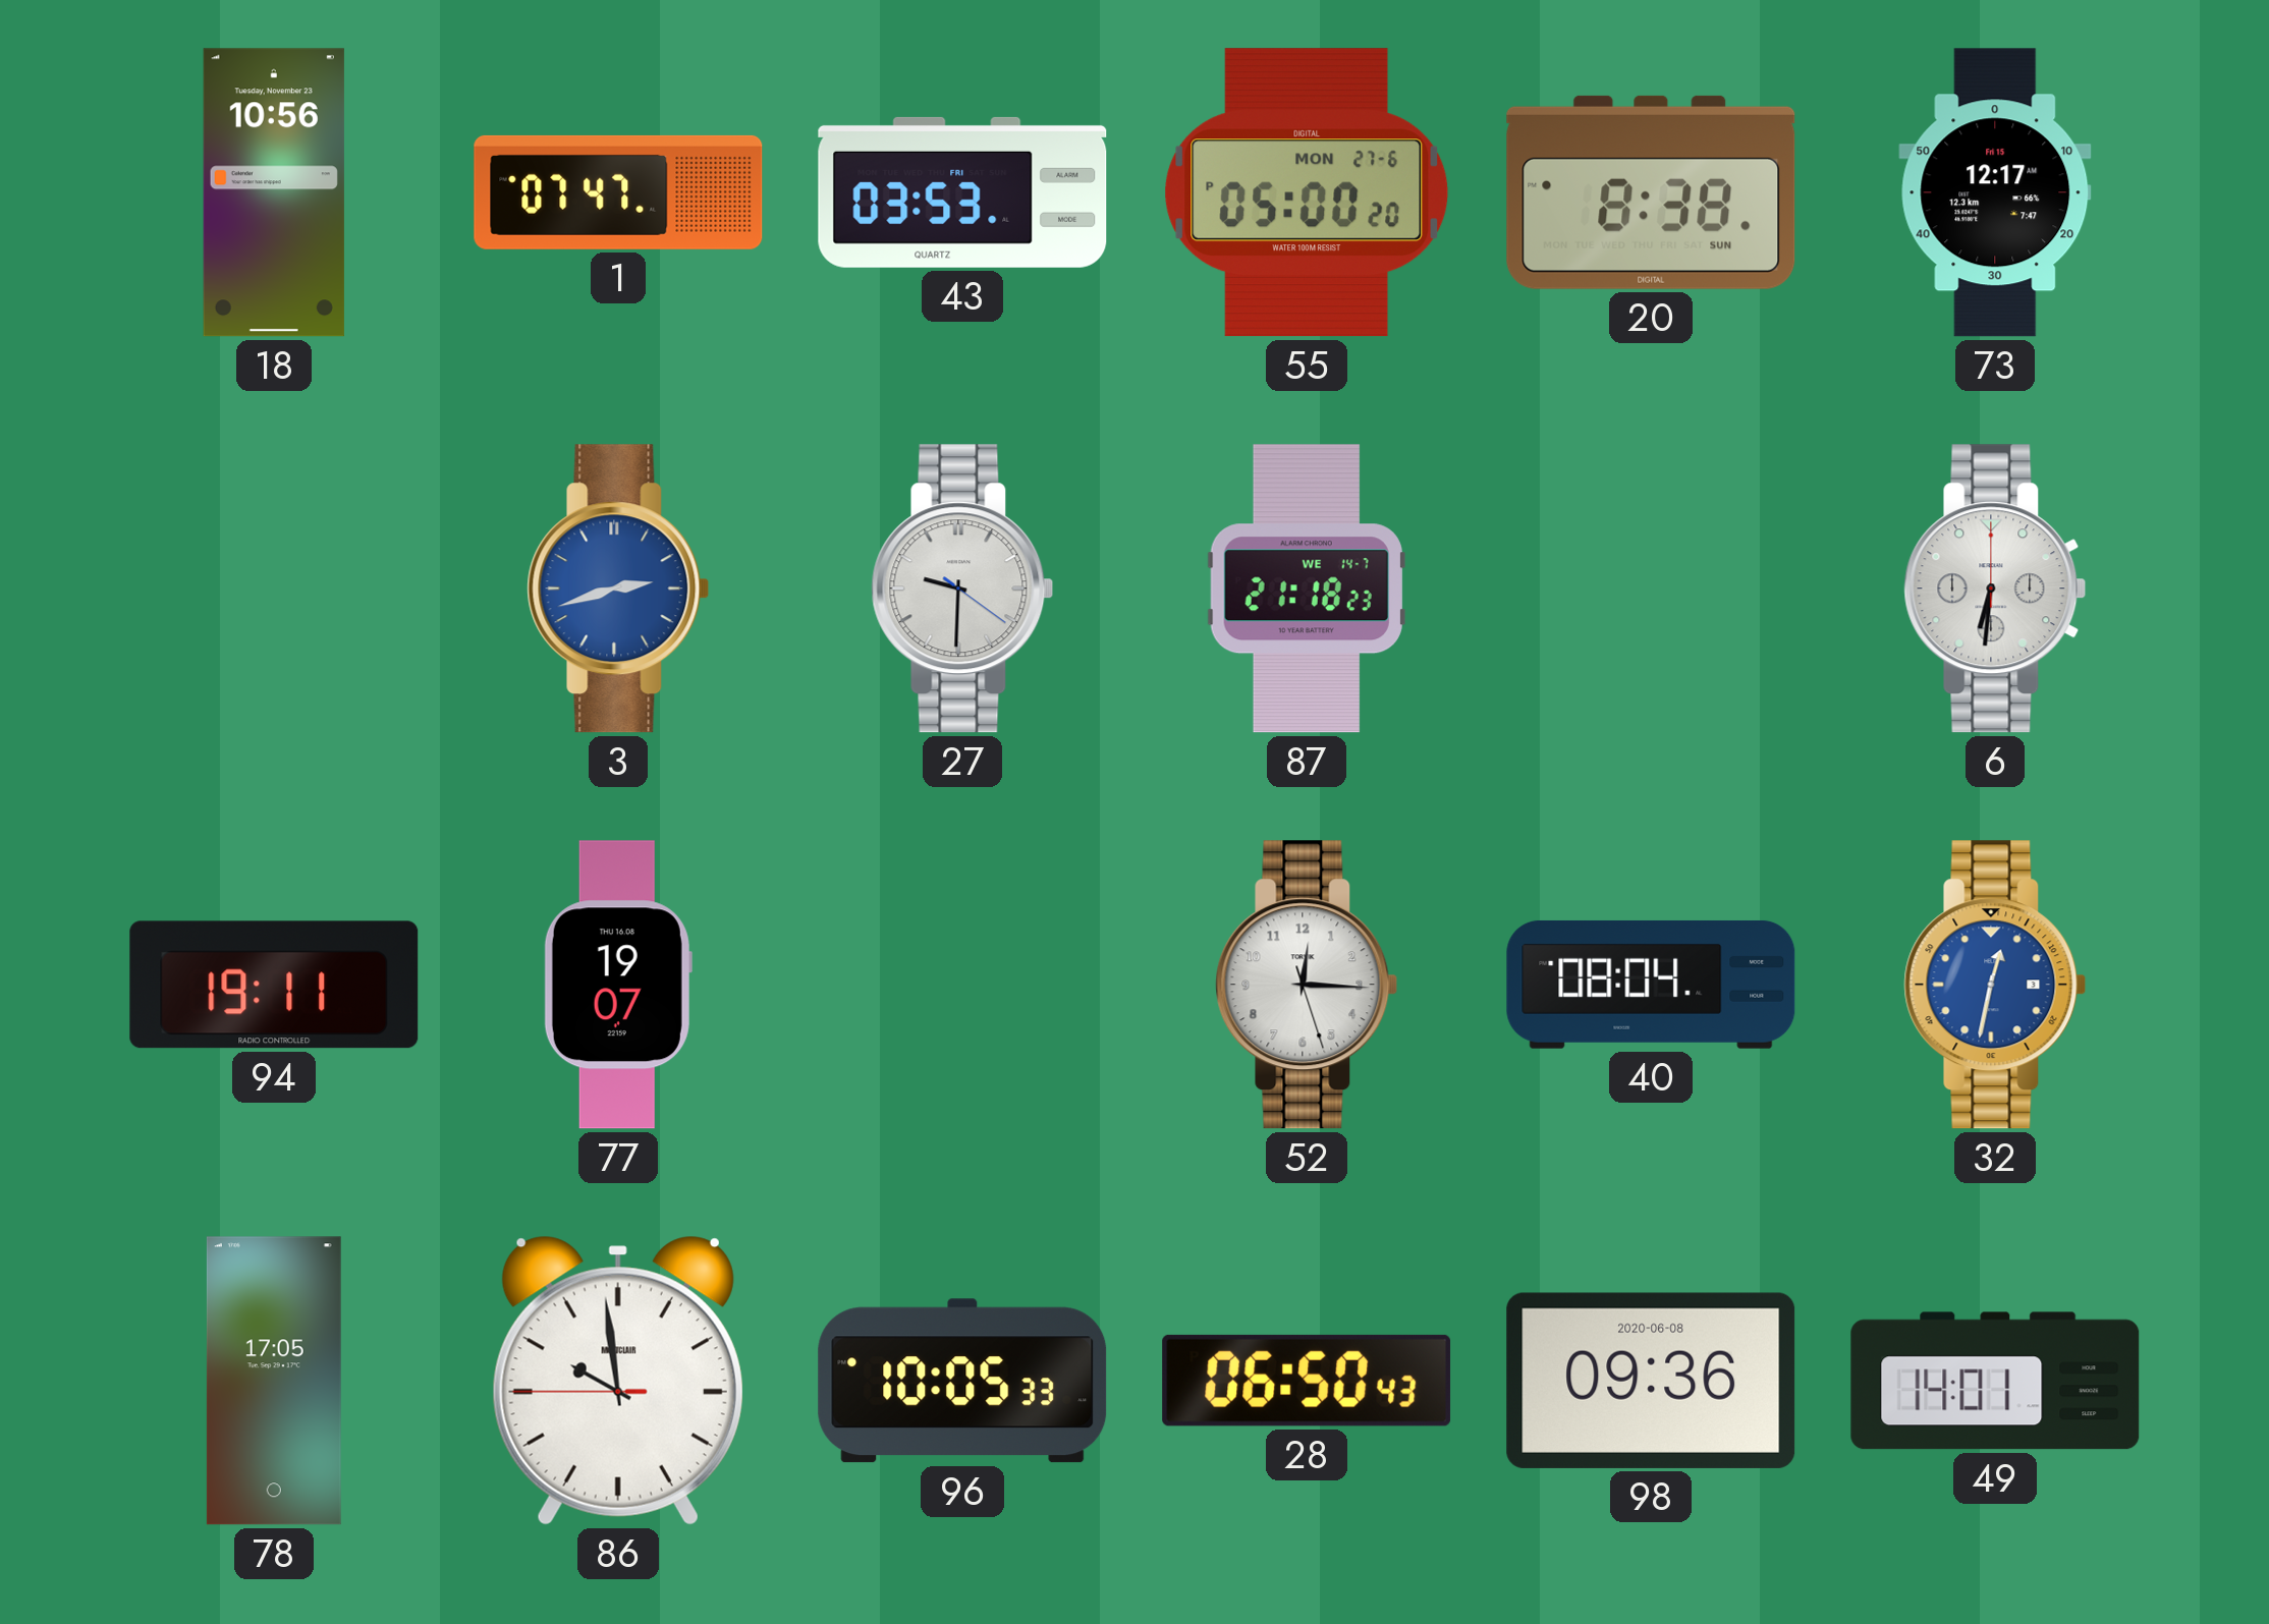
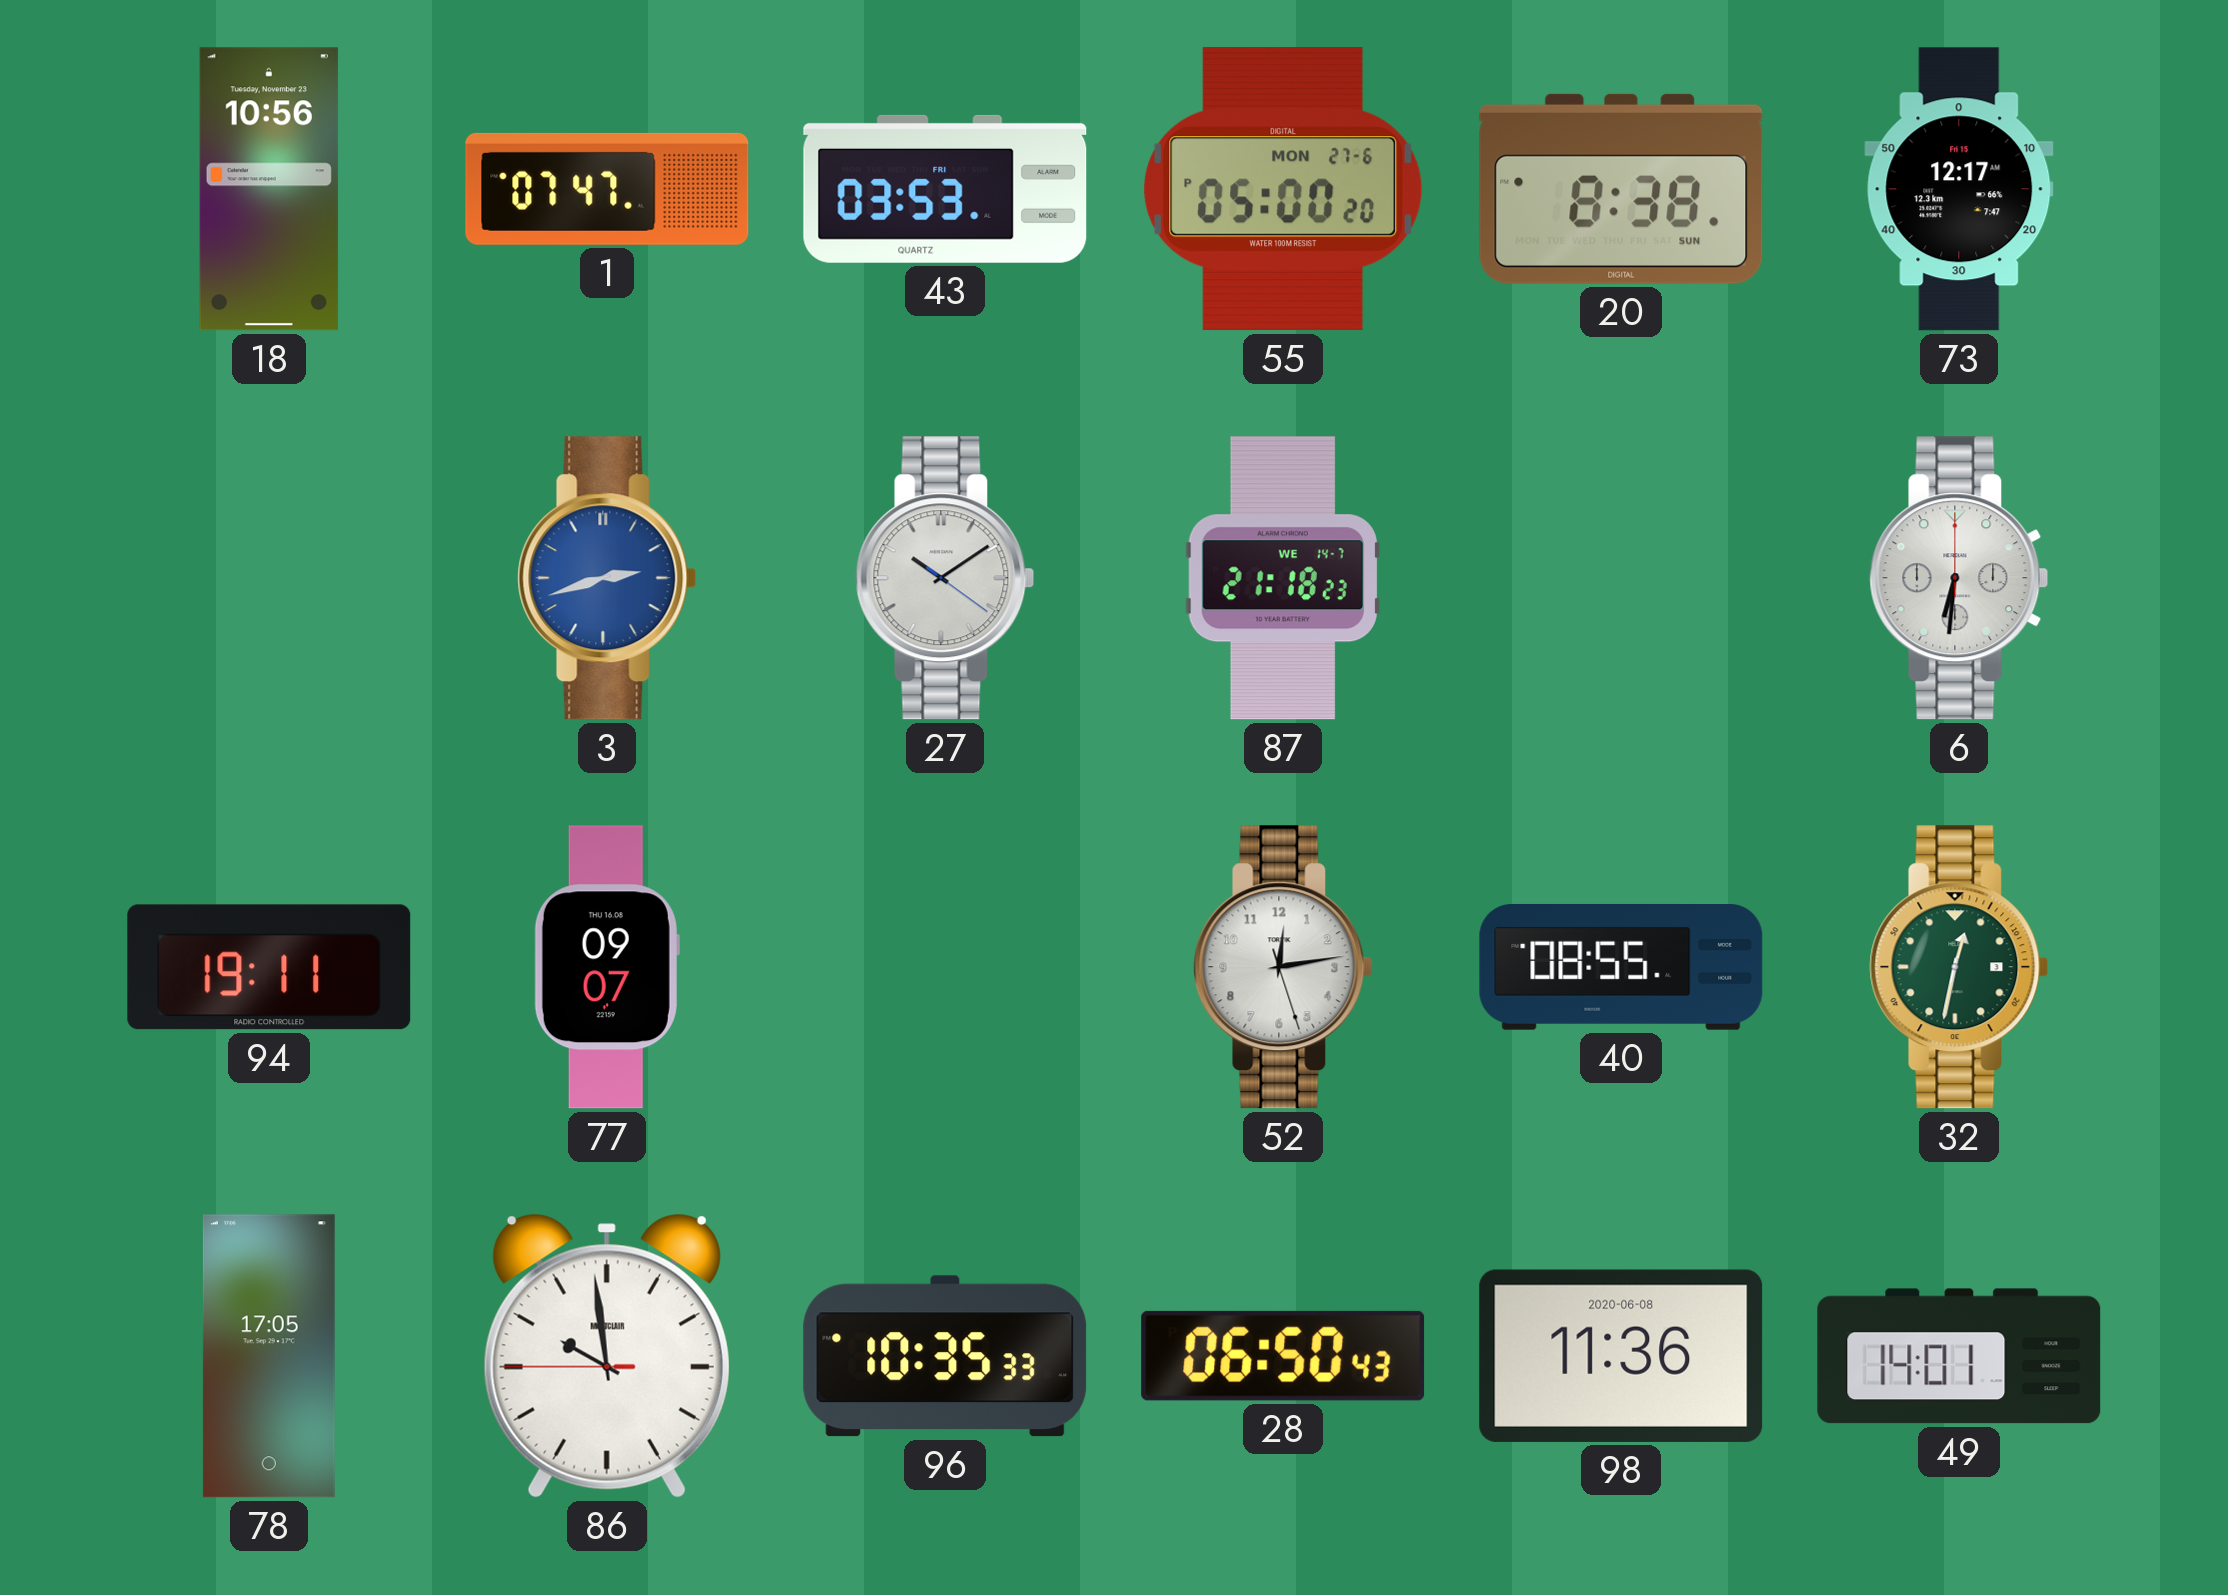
27: 9:30 -> 10:09 (945, 578)
77: 19:07 -> 09:07 (607, 967)
52: 12:15 -> 12:13 (1283, 967)
40: 08:04 -> 08:55 (1621, 967)
32 dial: blue -> green (1959, 967)
96: 10:05 -> 10:35 (945, 1356)
98: 09:36 -> 11:36 (1621, 1356)
